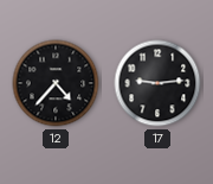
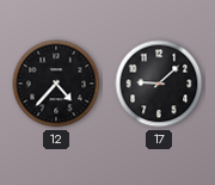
17: 9:14 -> 9:08 (159, 84)
